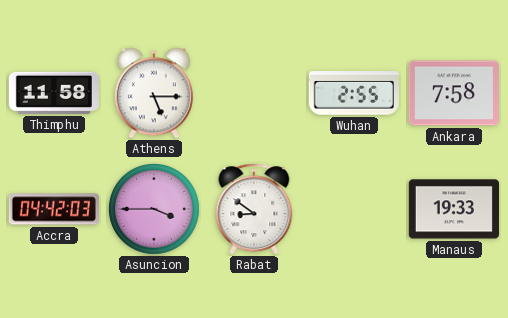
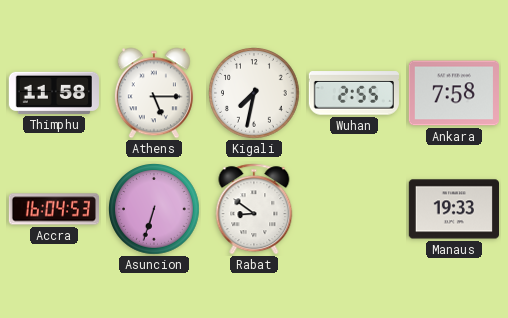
Kigali: none -> 7:32 (254, 94)
Accra: 04:42 -> 16:04 (53, 209)
Asuncion: 3:45 -> 6:33 (154, 210)
